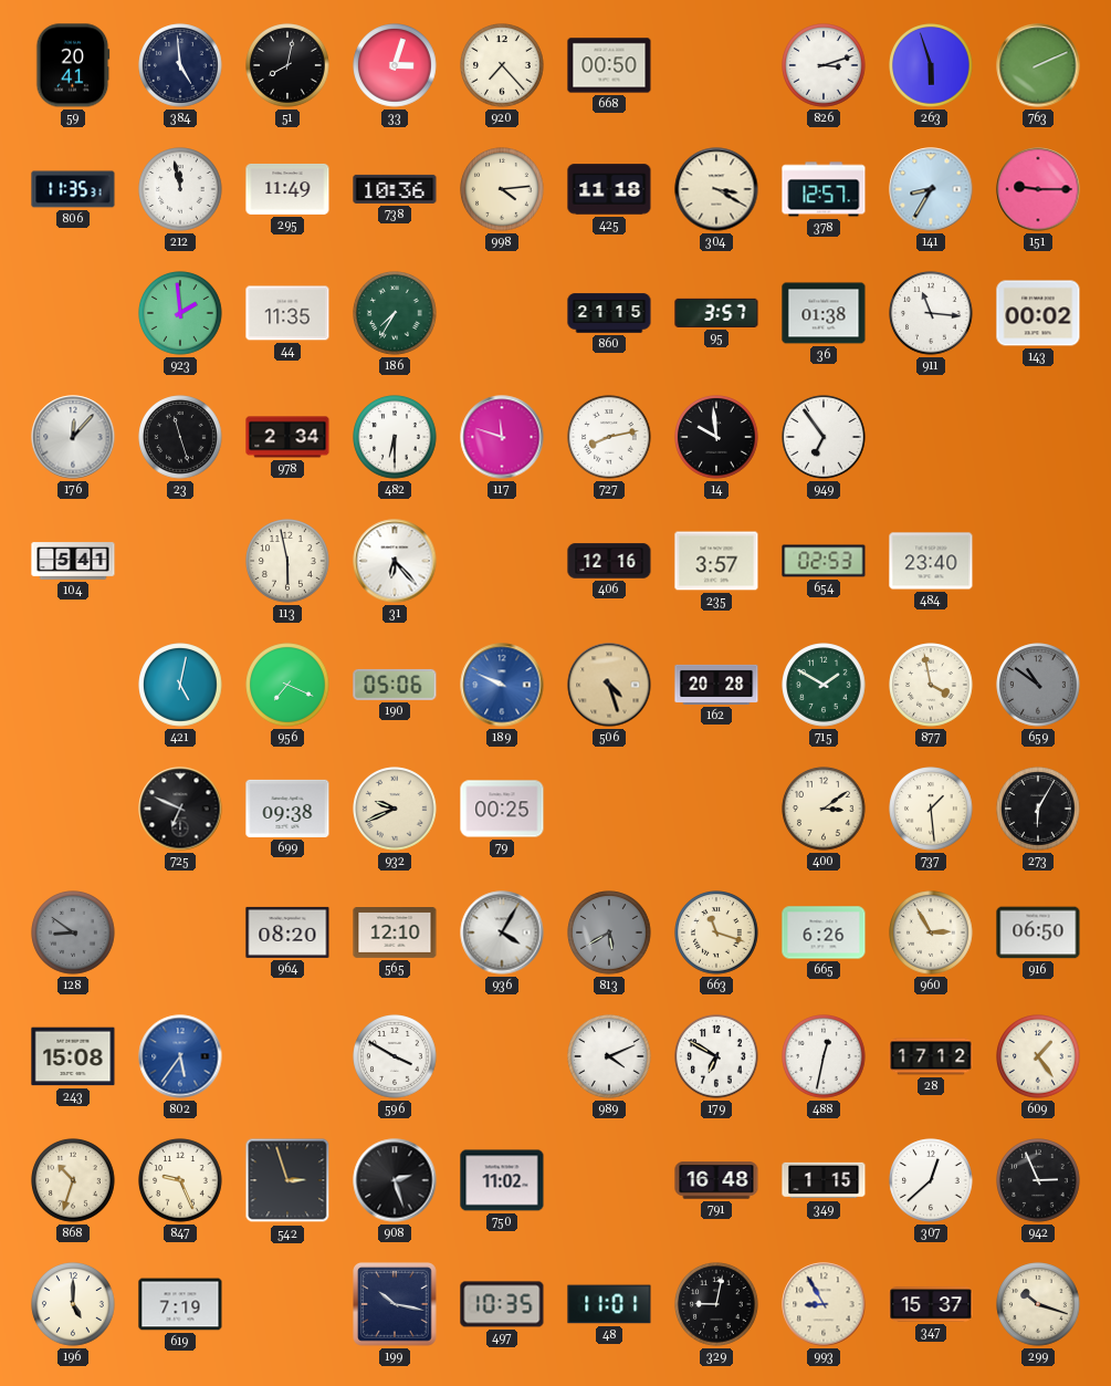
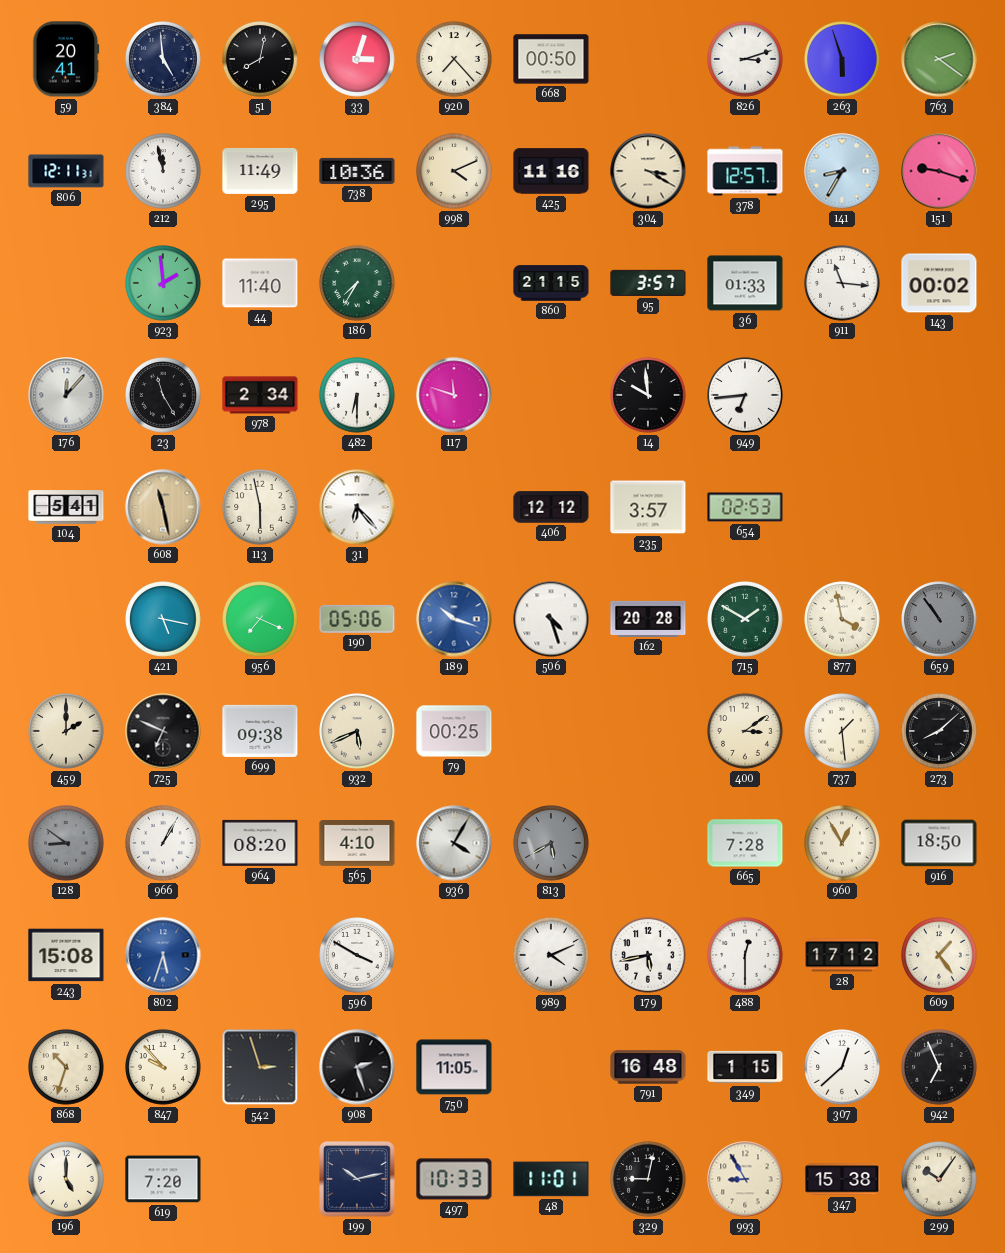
763: 2:11 -> 2:21 (939, 59)
806: 11:35 -> 12:11 (66, 171)
998: 4:14 -> 4:11 (454, 171)
425: 11:18 -> 11:16 (551, 171)
151: 9:15 -> 9:18 (939, 171)
44: 11:35 -> 11:40 (260, 283)
36: 01:38 -> 01:33 (745, 283)
23: 11:27 -> 11:25 (163, 395)
727: 8:13 -> none (609, 437)
949: 6:54 -> 6:44 (745, 395)
608: none -> 11:28 (163, 507)
406: 12:16 -> 12:12 (551, 507)
484: 23:40 -> none (931, 561)
421: 5:02 -> 5:17 (163, 619)
189: 9:49 -> 10:18 (454, 619)
506 dial: champagne -> white (551, 619)
659: 10:51 -> 10:54 (939, 619)
459: none -> 2:00 (66, 731)
932: 9:41 -> 5:41 (357, 731)
273: 6:05 -> 8:08 (939, 731)
966: none -> 1:05 (163, 843)
565: 12:10 -> 4:10 (357, 844)
663: 11:18 -> none (716, 932)
665: 6:26 -> 7:28 (745, 843)
960: 2:55 -> 12:55 (842, 843)
916: 06:50 -> 18:50 (939, 843)
802: 5:36 -> 5:33 (163, 955)
179: 6:50 -> 5:43 (648, 955)
488: 12:32 -> 12:30 (745, 955)
847: 9:26 -> 9:53 (163, 1067)
750: 11:02 -> 11:05 (454, 1067)
942: 2:56 -> 6:56 (939, 1067)
619: 7:19 -> 7:20 (163, 1179)
199: 10:17 -> 10:13 (358, 1180)
497: 10:35 -> 10:33 (454, 1179)
347: 15:37 -> 15:38 (842, 1179)
299: 10:18 -> 10:06 (939, 1179)
